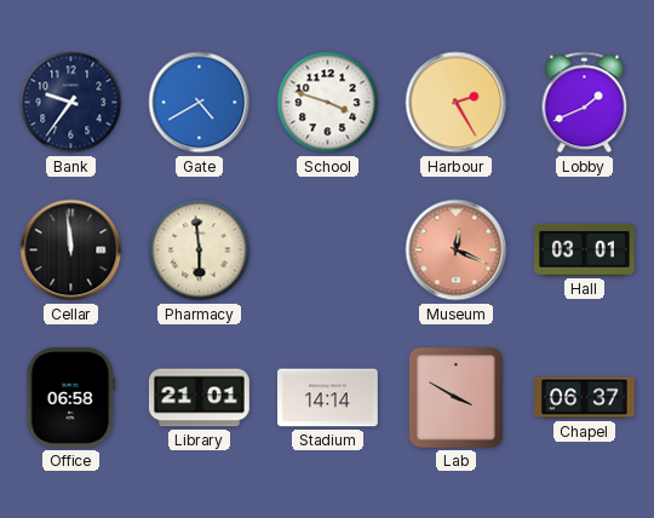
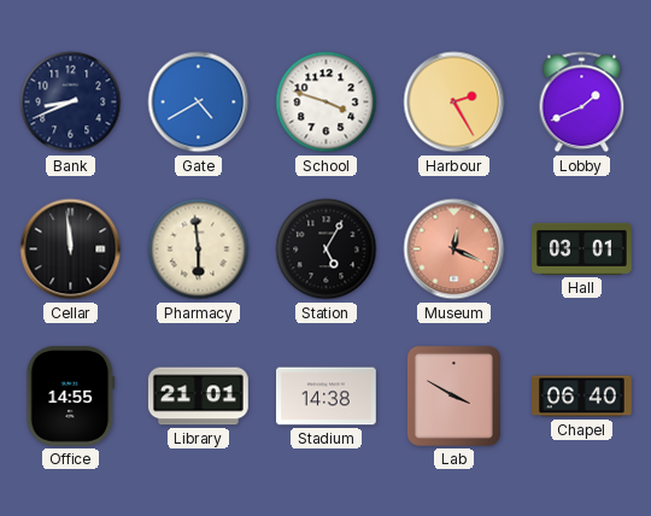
Bank: 9:36 -> 8:41 (71, 102)
Station: none -> 5:05 (327, 250)
Office: 06:58 -> 14:55 (71, 395)
Stadium: 14:14 -> 14:38 (327, 397)
Chapel: 06:37 -> 06:40 (582, 397)
